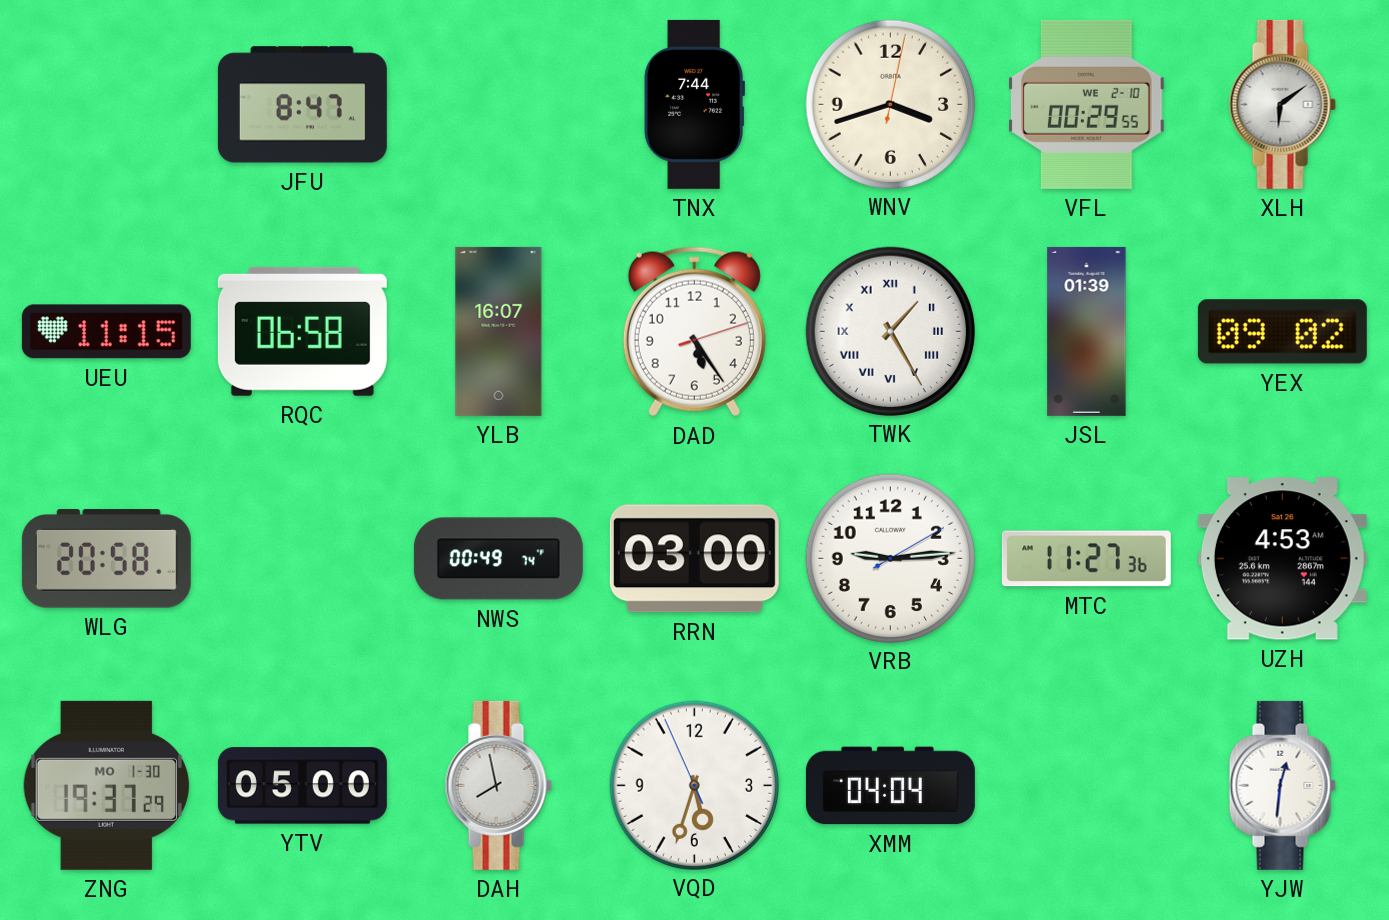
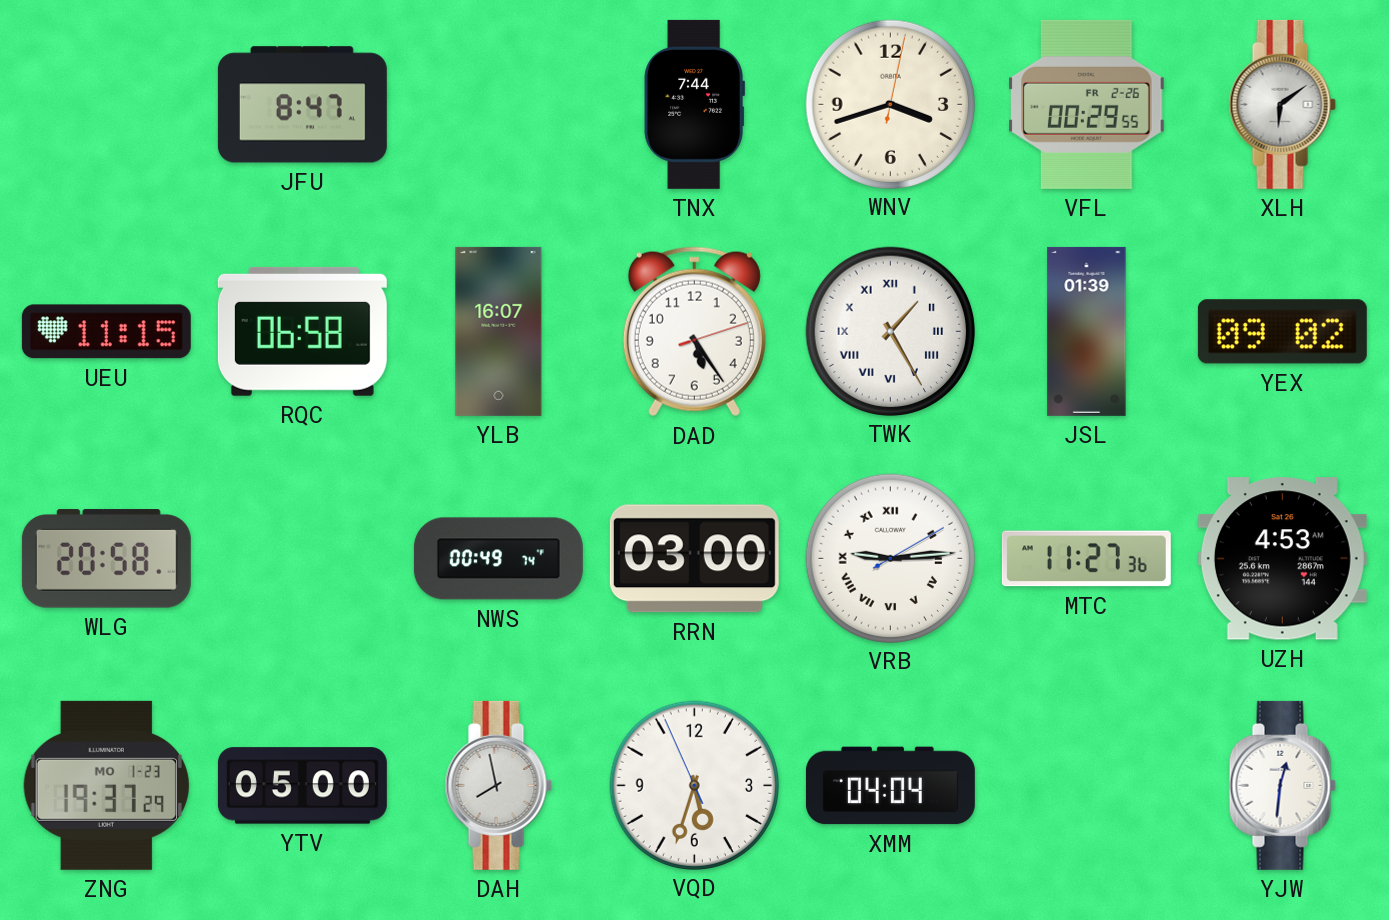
VFL date: WE 2-10 -> FR 2-26 (1087, 104)
VRB numerals: Arabic -> Roman (890, 558)
ZNG date: MO 1-30 -> MO 1-23 (106, 785)
